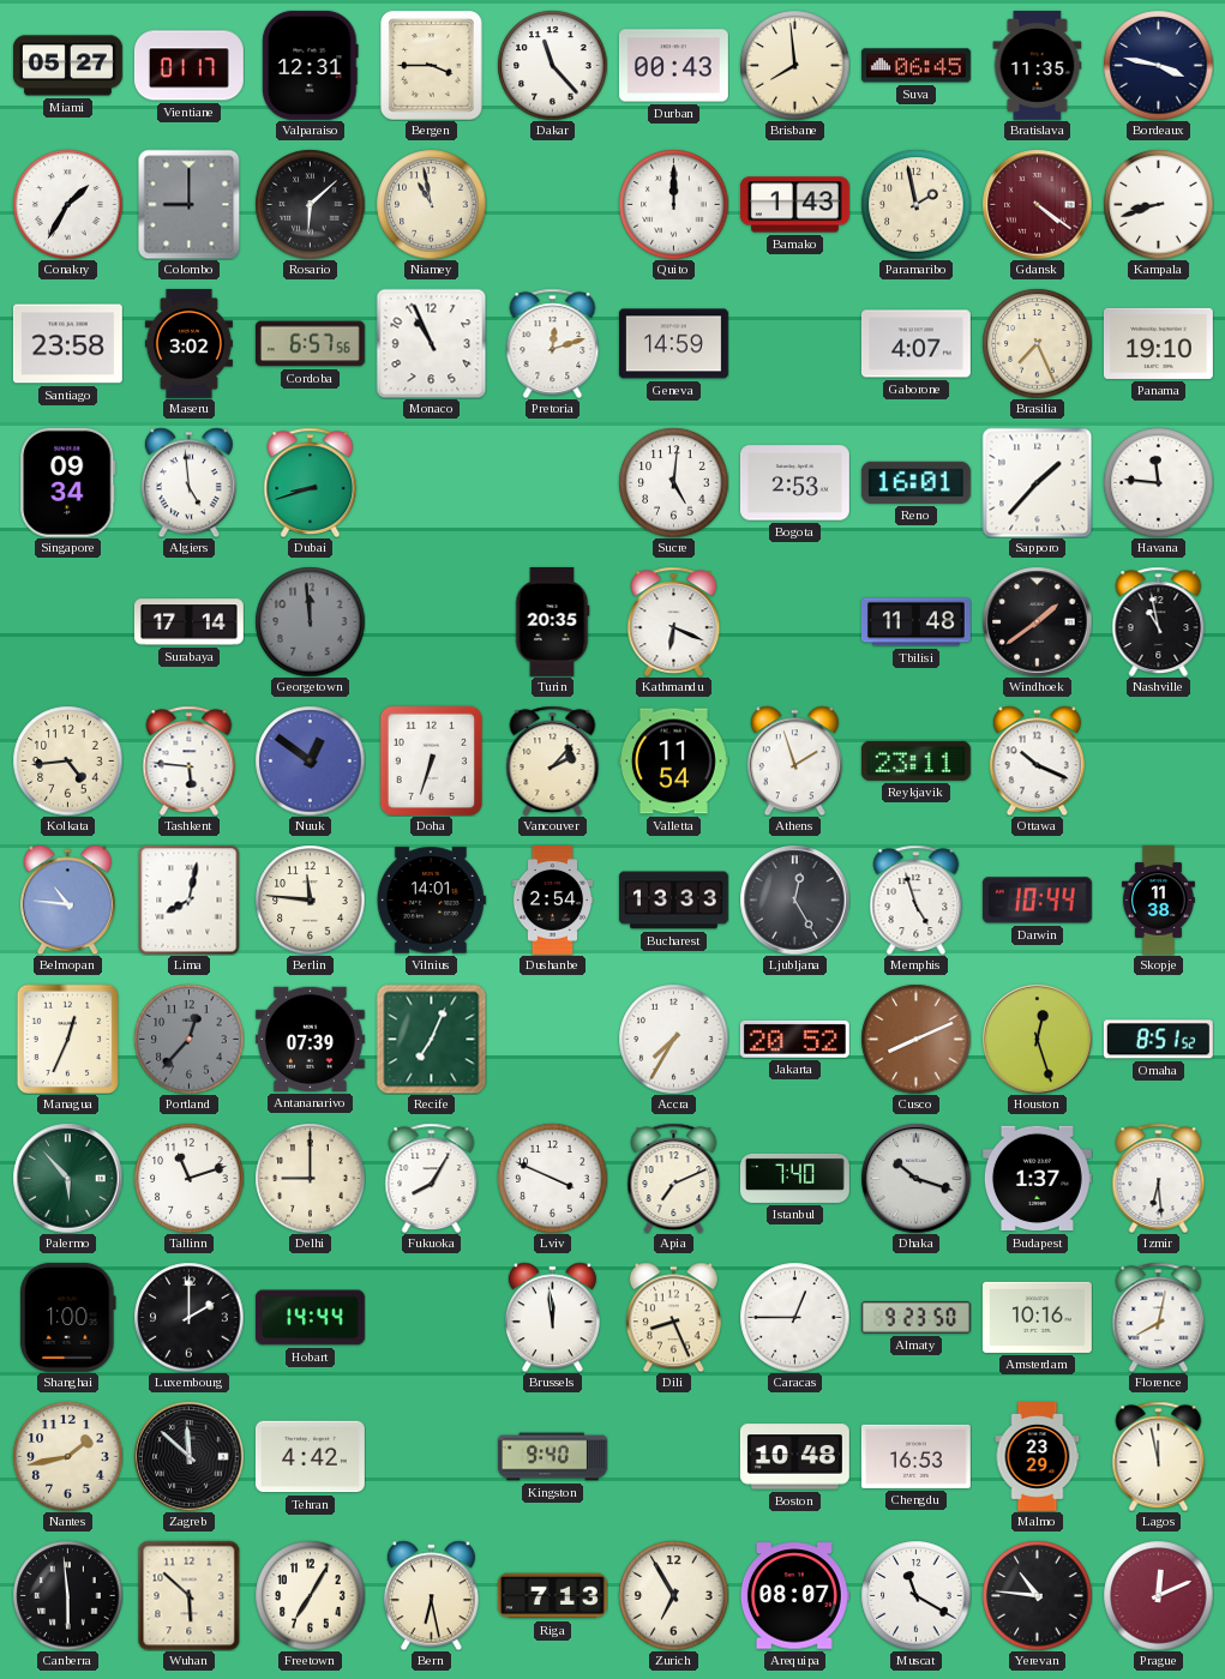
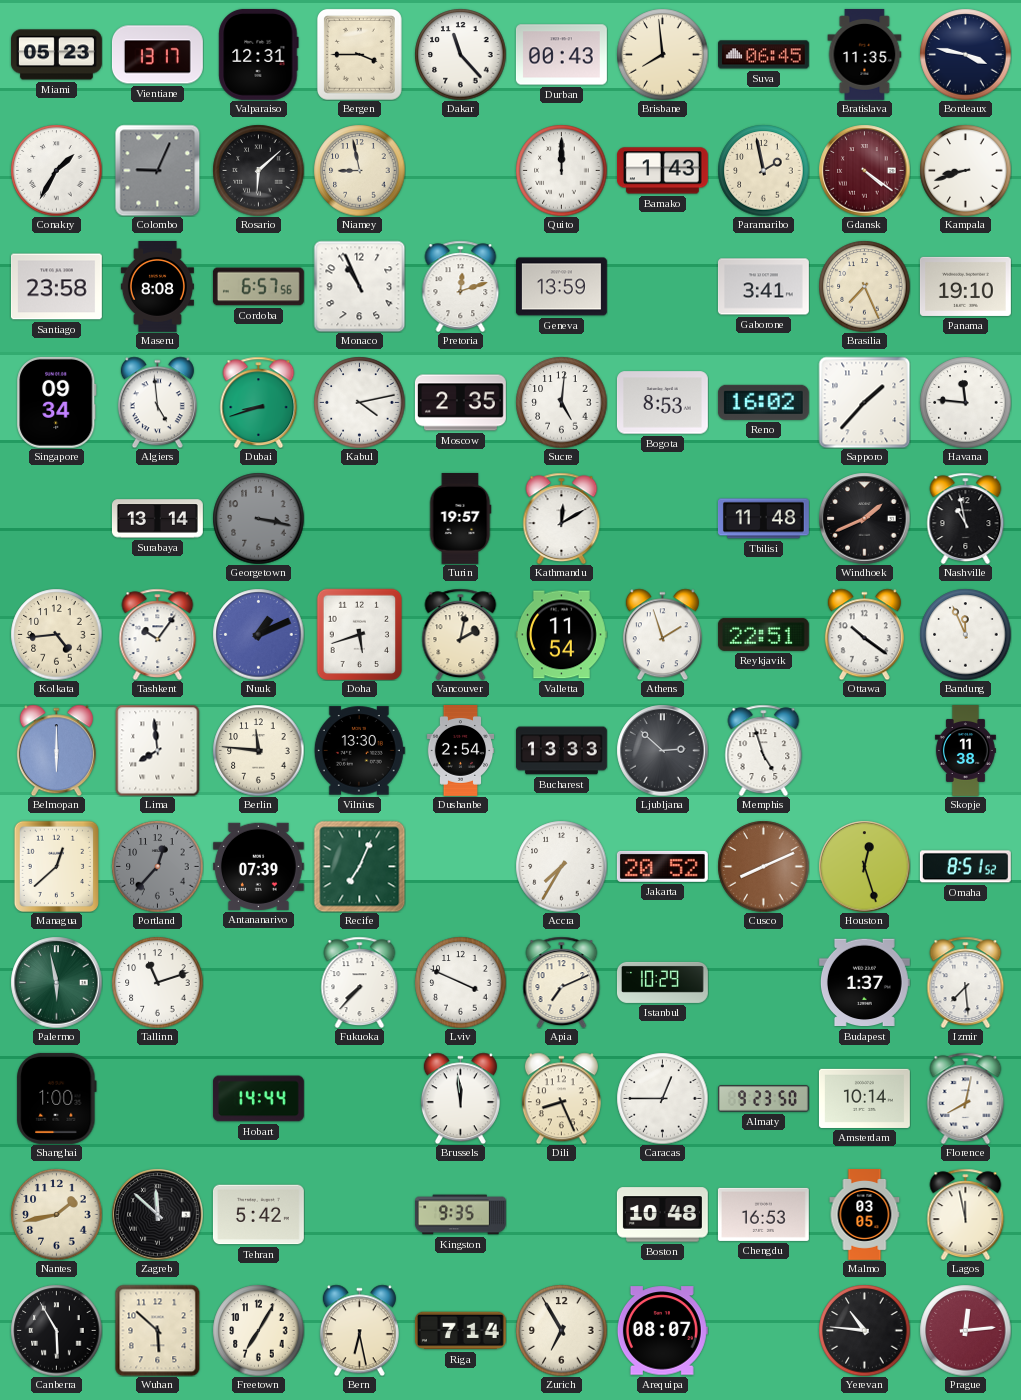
Miami: 05:27 -> 05:23 (56, 55)
Vientiane: 01:17 -> 13:17 (157, 55)
Colombo: 9:00 -> 9:04 (158, 170)
Niamey: 10:58 -> 8:58 (359, 170)
Maseru: 3:02 -> 8:08 (157, 286)
Geneva: 14:59 -> 13:59 (561, 287)
Gaborone: 4:07 -> 3:41 (763, 287)
Kabul: none -> 4:13 (359, 402)
Moscow: none -> 2:35 (460, 403)
Bogota: 2:53 -> 8:53 (662, 403)
Reno: 16:01 -> 16:02 (763, 402)
Surabaya: 17:14 -> 13:14 (157, 519)
Georgetown: 11:59 -> 3:17 (258, 518)
Turin: 20:35 -> 19:57 (460, 518)
Kathmandu: 6:19 -> 12:10 (562, 518)
Windhoek: 1:39 -> 1:41 (864, 518)
Tashkent: 5:46 -> 10:06 (158, 634)
Nuuk: 12:51 -> 1:11 (258, 634)
Doha: 6:33 -> 5:42 (359, 634)
Vancouver: 2:07 -> 2:02 (461, 634)
Reykjavik: 23:11 -> 22:51 (763, 634)
Ottawa: 10:19 -> 10:21 (864, 634)
Bandung: none -> 11:56 (965, 634)
Belmopan: 10:46 -> 6:00 (56, 750)
Lima: 8:02 -> 7:59 (158, 750)
Vilnius: 14:01 -> 13:30 (359, 751)
Ljubljana: 12:25 -> 2:52 (662, 750)
Darwin: 10:44 -> none (1037, 901)
Managua: 12:34 -> 12:38 (56, 866)
Palermo: 5:53 -> 5:58 (56, 982)
Delhi: 9:00 -> none (310, 1178)
Fukuoka: 8:05 -> 7:37 (360, 982)
Istanbul: 7:40 -> 10:29 (663, 982)
Dhaka: 10:18 -> none (915, 1178)
Izmir: 6:29 -> 7:29 (966, 982)
Luxembourg: 2:00 -> none (188, 1317)
Amsterdam: 10:16 -> 10:14 (864, 1098)
Tehran: 4:42 -> 5:42 (258, 1215)
Kingston: 9:40 -> 9:35 (460, 1215)
Malmo: 23:29 -> 03:05 (865, 1215)
Canberra: 5:59 -> 5:55 (56, 1330)
Riga: 7:13 -> 7:14 (460, 1331)
Muscat: 11:20 -> none (915, 1595)
Prague: 12:11 -> 12:14 (965, 1330)
